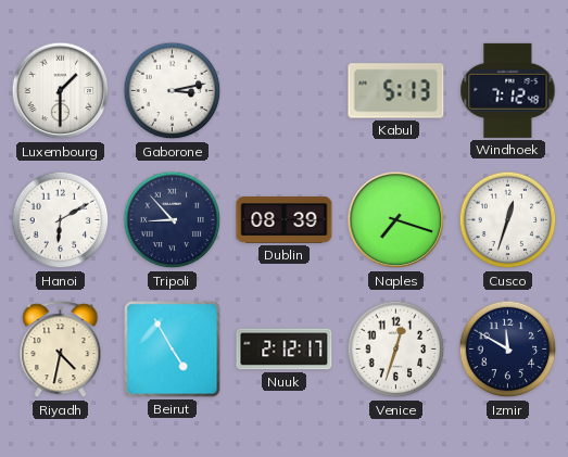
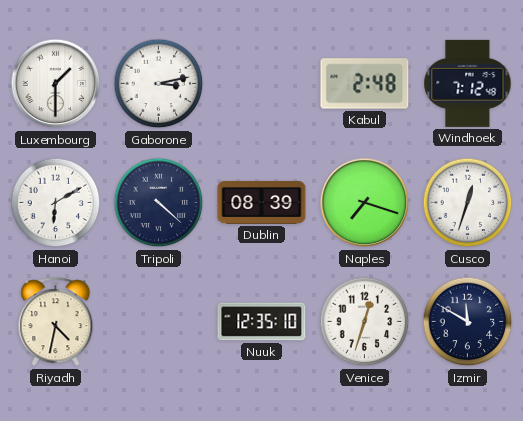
Kabul: 5:13 -> 2:48 (365, 84)
Tripoli: 8:53 -> 4:22 (159, 203)
Beirut: 4:55 -> none (173, 350)
Nuuk: 2:12 -> 12:35 (262, 322)
